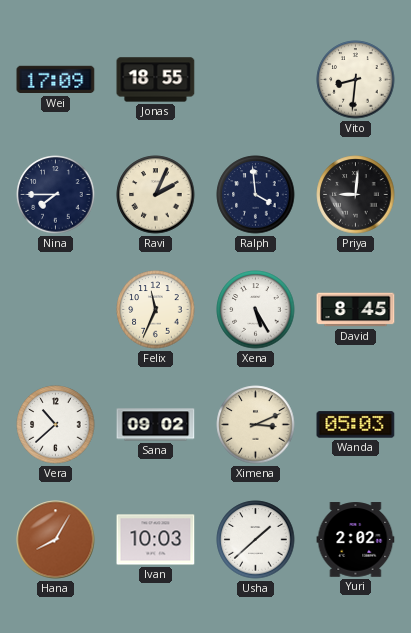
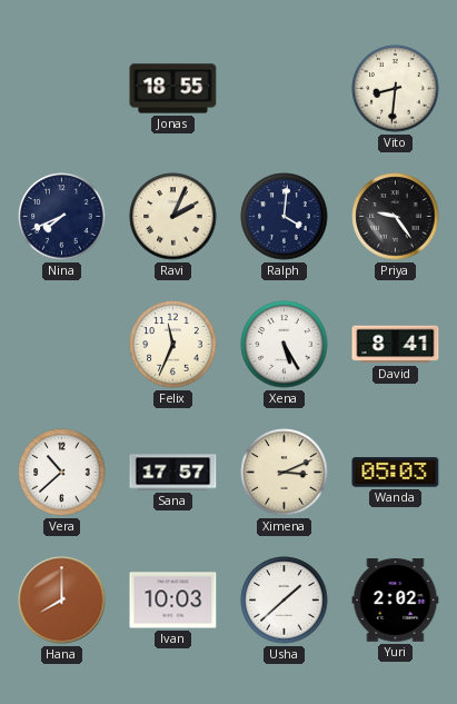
Wei: 17:09 -> none (56, 80)
Nina: 7:45 -> 7:41 (62, 217)
Ralph: 3:59 -> 4:01 (285, 217)
Priya: 9:01 -> 9:24 (396, 217)
David: 8:45 -> 8:41 (396, 345)
Sana: 09:02 -> 17:57 (173, 473)
Hana: 8:05 -> 8:00 (62, 601)
